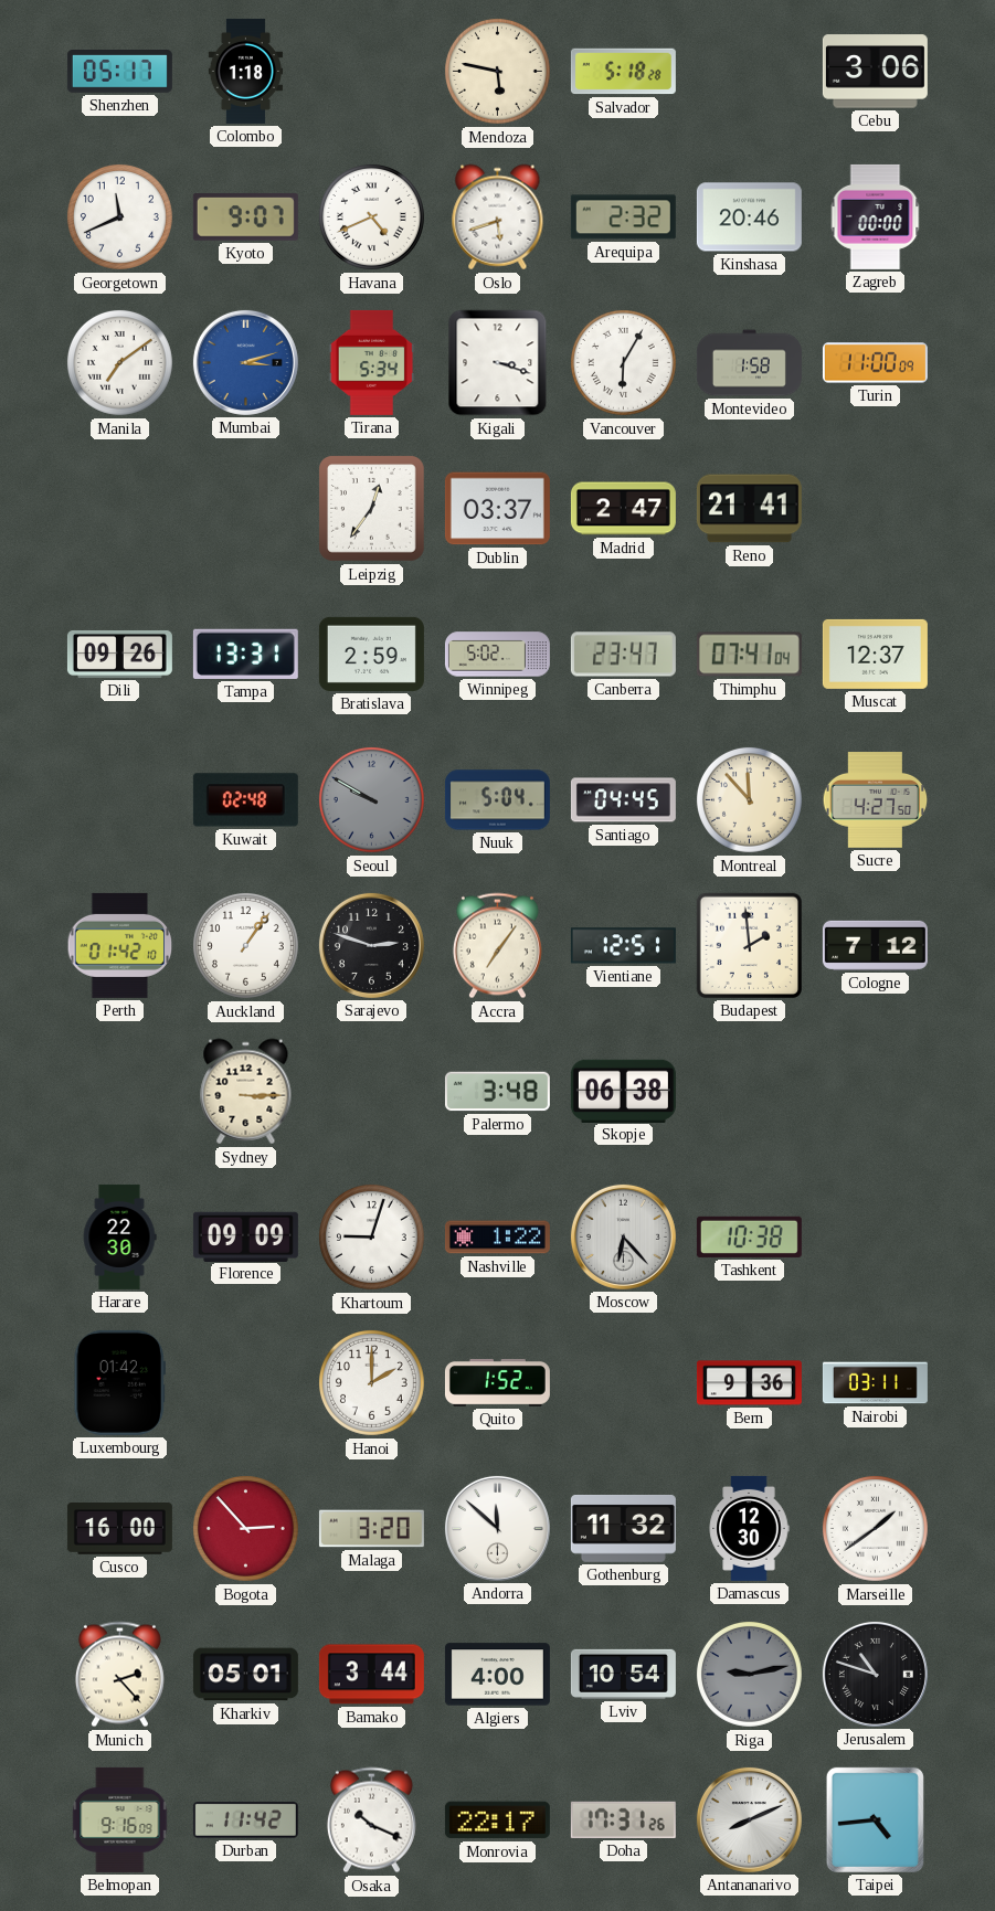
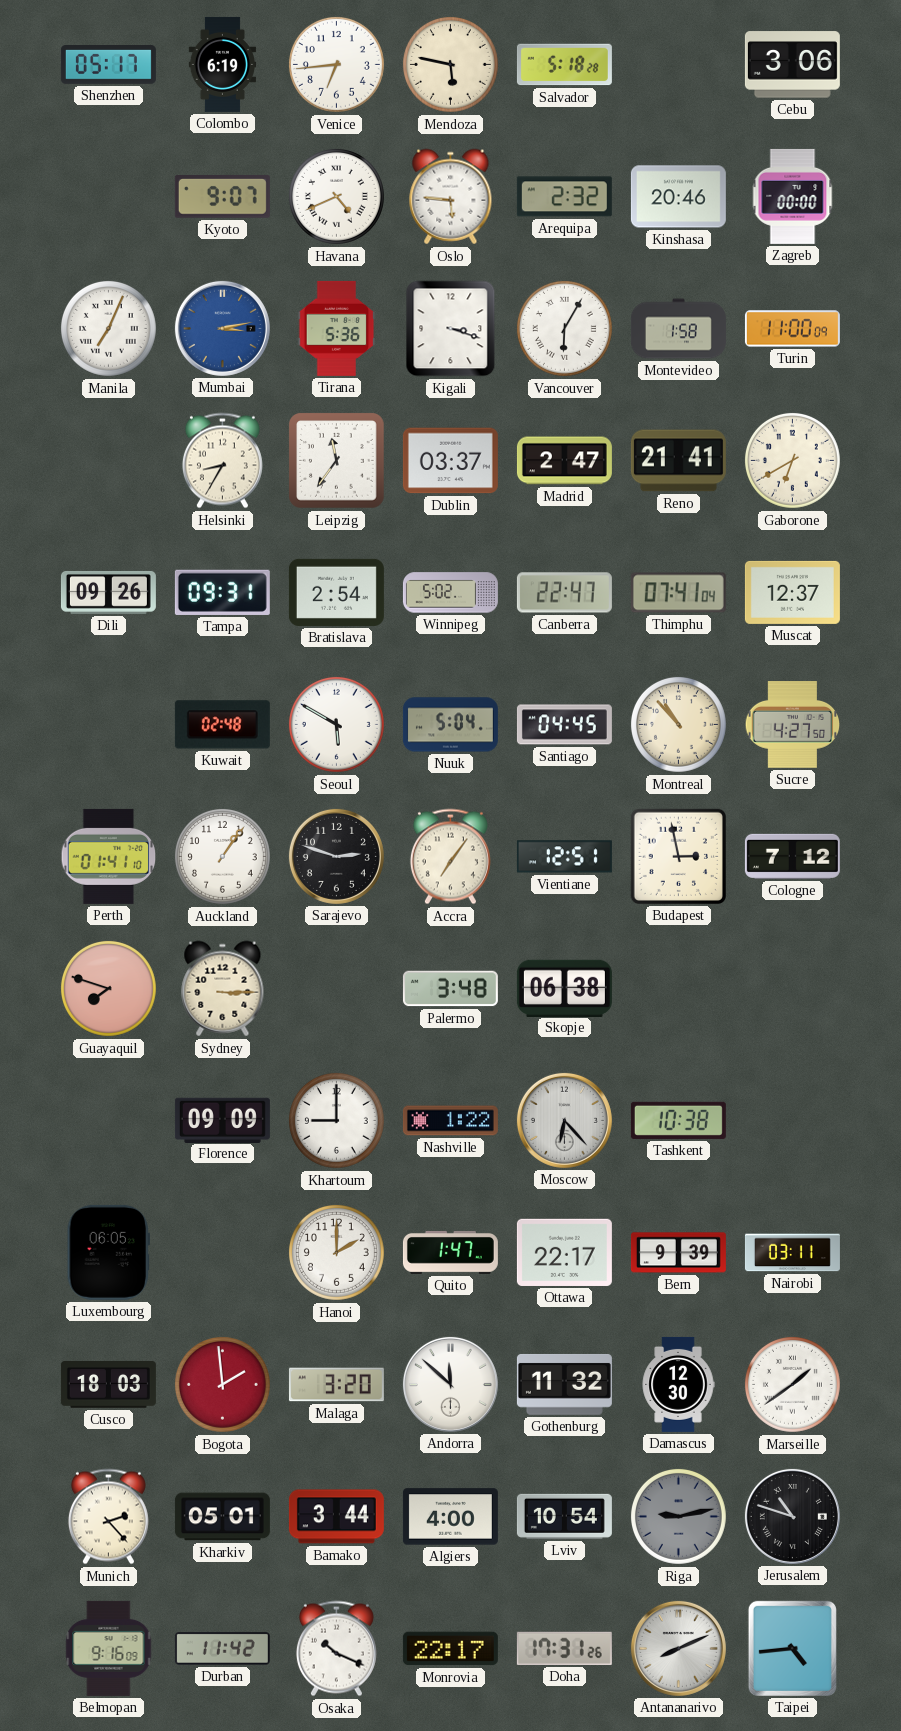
Colombo: 1:18 -> 6:19 (222, 64)
Venice: none -> 6:44 (336, 64)
Georgetown: 11:41 -> none (119, 216)
Oslo: 5:42 -> 5:46 (451, 197)
Manila: 7:09 -> 7:04 (108, 328)
Mumbai: 3:12 -> 3:13 (222, 328)
Tirana: 5:34 -> 5:36 (337, 328)
Helsinki: none -> 8:35 (222, 461)
Leipzig: 12:36 -> 11:36 (337, 461)
Gaborone: none -> 6:40 (792, 460)
Tampa: 13:31 -> 09:31 (222, 592)
Bratislava: 2:59 -> 2:54 (336, 592)
Canberra: 23:47 -> 22:47 (564, 593)
Seoul: 9:50 -> 5:50 (336, 724)
Seoul dial: grey -> white (336, 724)
Montreal: 11:53 -> 10:53 (678, 724)
Perth: 01:42 -> 01:41 (109, 856)
Budapest: 1:59 -> 2:58 (678, 856)
Guayaquil: none -> 7:48 (108, 988)
Harare: 22:30 -> none (119, 1236)
Khartoum: 9:03 -> 9:00 (336, 1120)
Luxembourg: 01:42 -> 06:05 (108, 1252)
Quito: 1:52 -> 1:47 (450, 1252)
Ottawa: none -> 22:17 (564, 1252)
Bern: 9:36 -> 9:39 (678, 1253)
Cusco: 16:00 -> 18:03 (108, 1385)
Bogota: 2:53 -> 1:59 (222, 1384)
